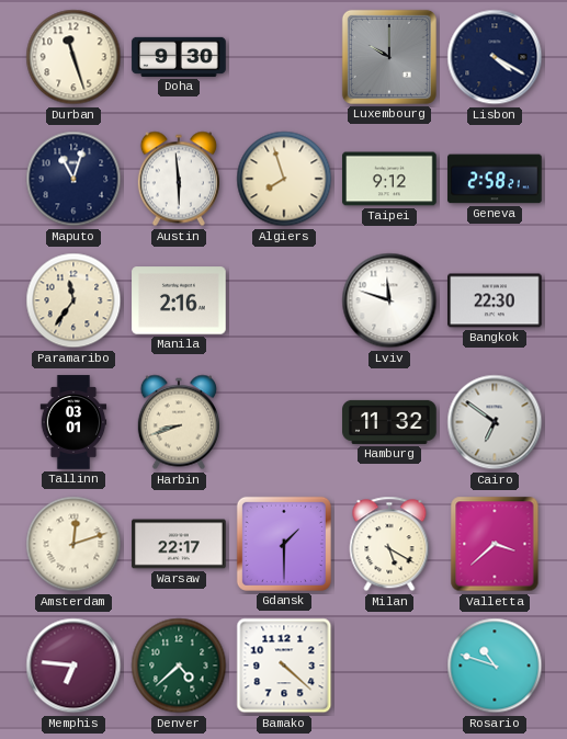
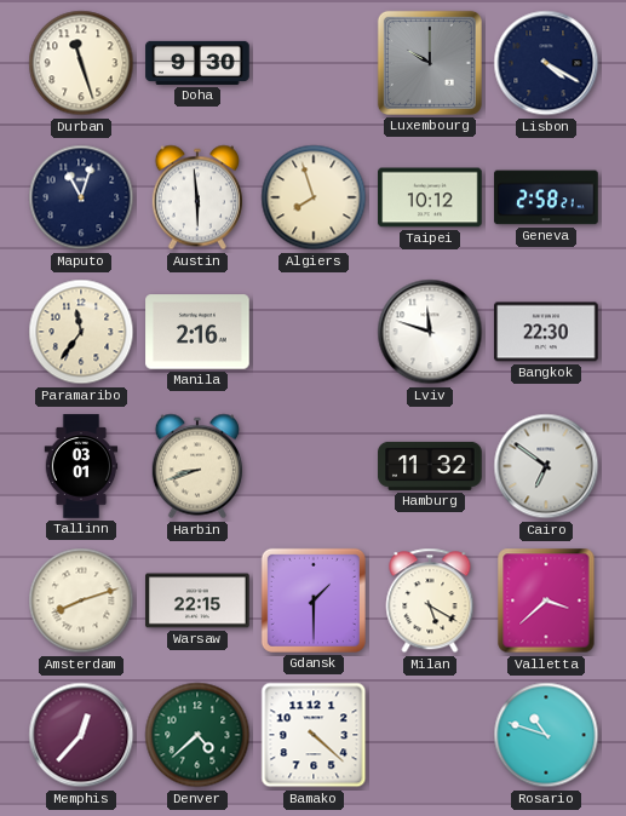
Taipei: 9:12 -> 10:12 (430, 197)
Amsterdam: 12:12 -> 8:12 (81, 600)
Warsaw: 22:17 -> 22:15 (197, 600)
Memphis: 6:46 -> 12:37 (81, 735)
